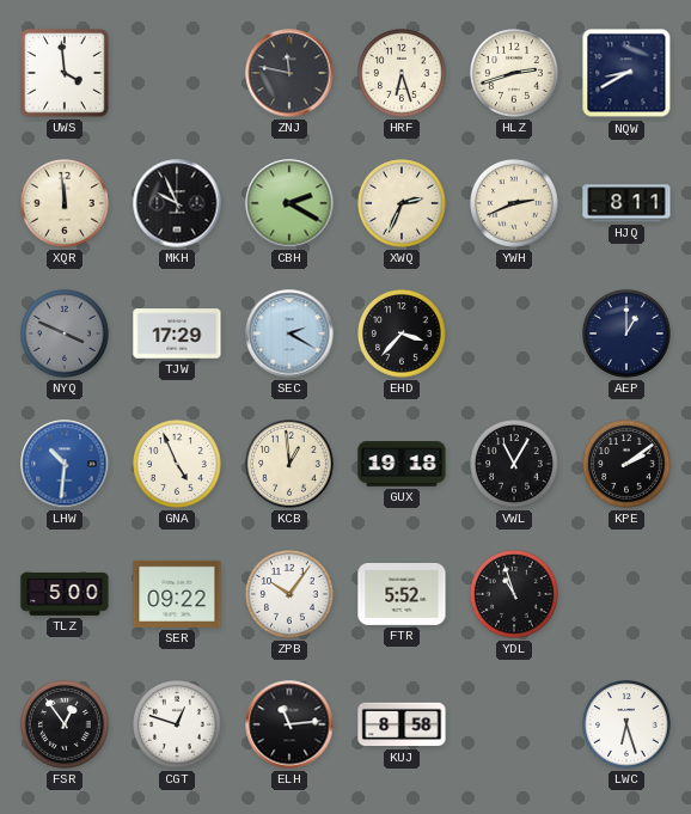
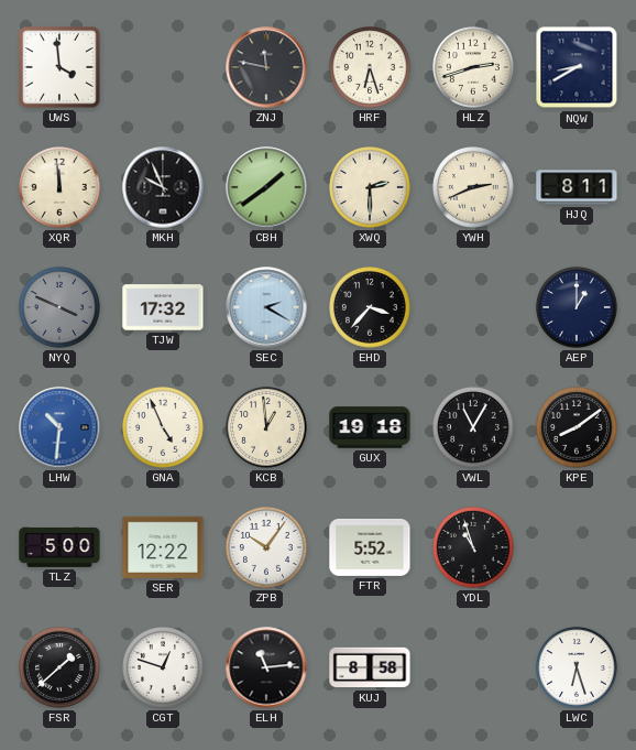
CBH: 2:20 -> 1:39 (266, 187)
XWQ: 2:34 -> 2:30 (371, 188)
TJW: 17:29 -> 17:32 (163, 307)
KPE: 2:09 -> 8:09 (578, 428)
SER: 09:22 -> 12:22 (163, 547)
FSR: 12:54 -> 1:38 (61, 669)
